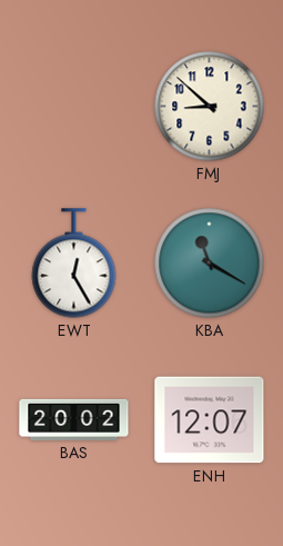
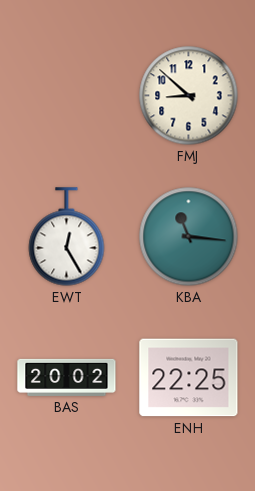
KBA: 11:20 -> 11:16 (189, 237)
ENH: 12:07 -> 22:25 (189, 378)
